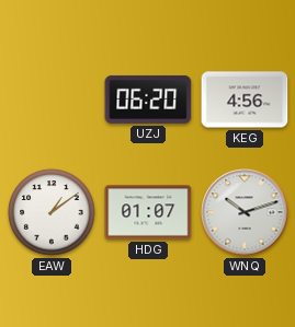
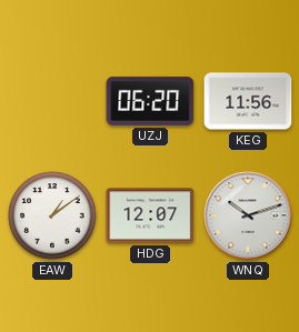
KEG: 4:56 -> 11:56 (248, 101)
HDG: 01:07 -> 12:07 (150, 215)
